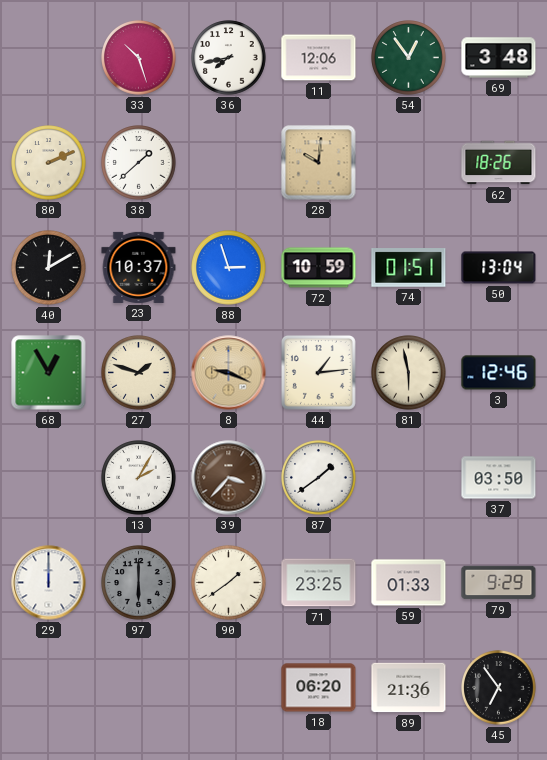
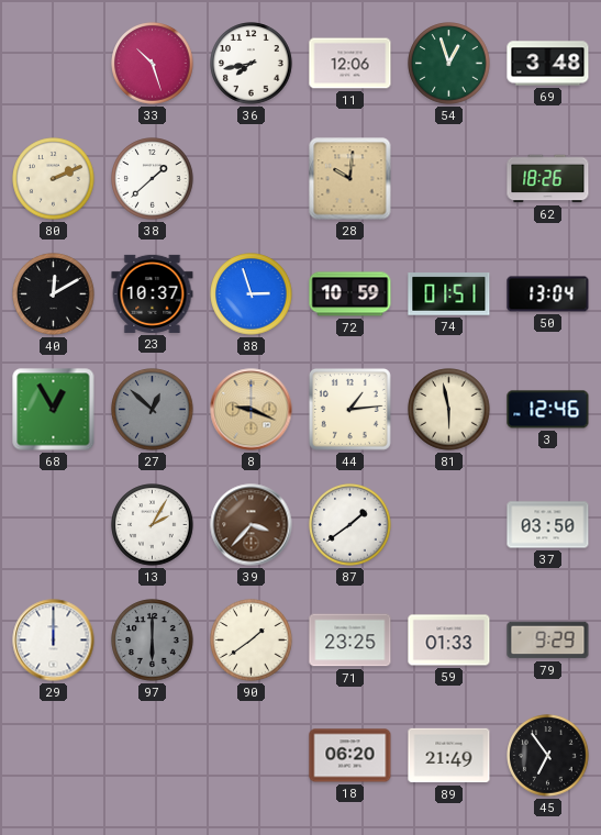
54: 12:54 -> 12:57 (449, 64)
27: 1:48 -> 12:52 (153, 410)
27 dial: cream -> grey (153, 410)
89: 21:36 -> 21:49 (449, 756)
